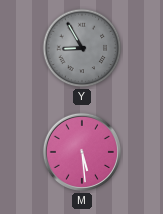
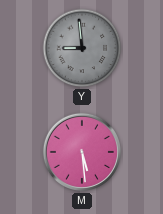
Y: 8:55 -> 8:59 (82, 48)
